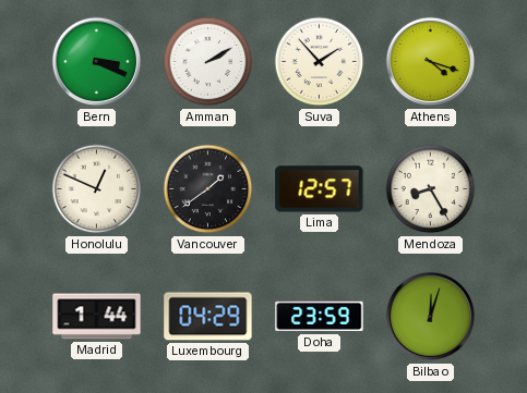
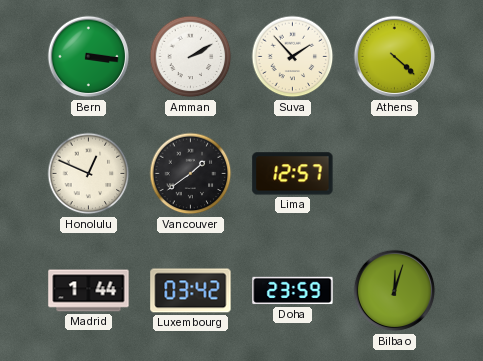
Bern: 3:19 -> 3:16 (89, 57)
Athens: 4:18 -> 4:22 (395, 57)
Mendoza: 8:25 -> none (431, 189)
Luxembourg: 04:29 -> 03:42 (191, 291)
